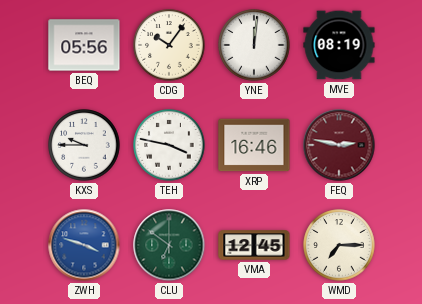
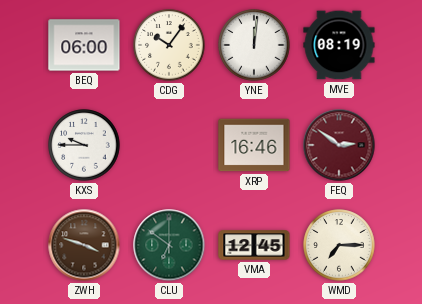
BEQ: 05:56 -> 06:00 (84, 45)
TEH: 3:47 -> none (169, 145)
FEQ: 2:47 -> 2:51 (339, 145)
ZWH dial: blue -> brown (84, 245)
